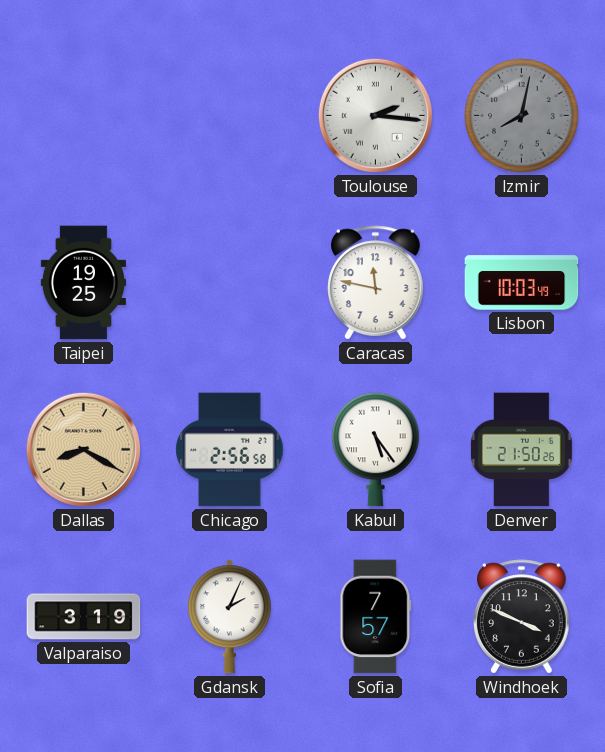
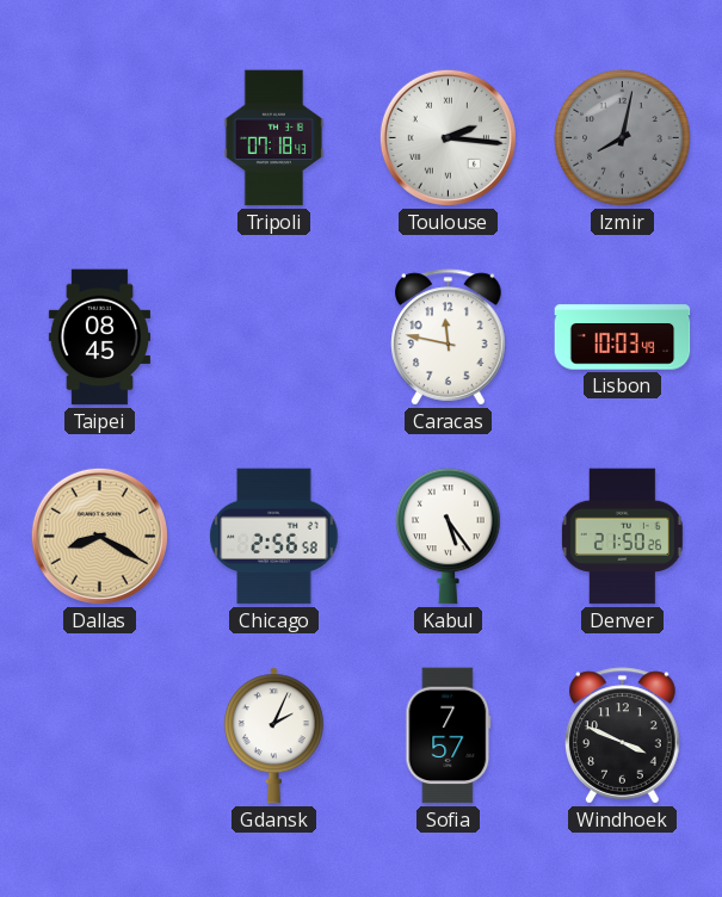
Tripoli: none -> 07:18 (274, 138)
Taipei: 19:25 -> 08:45 (99, 338)
Valparaiso: 3:19 -> none (84, 617)
